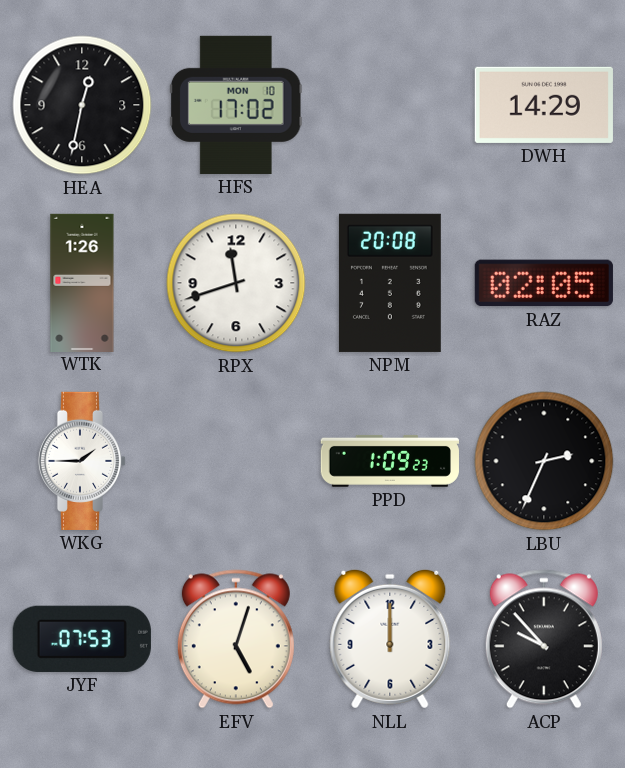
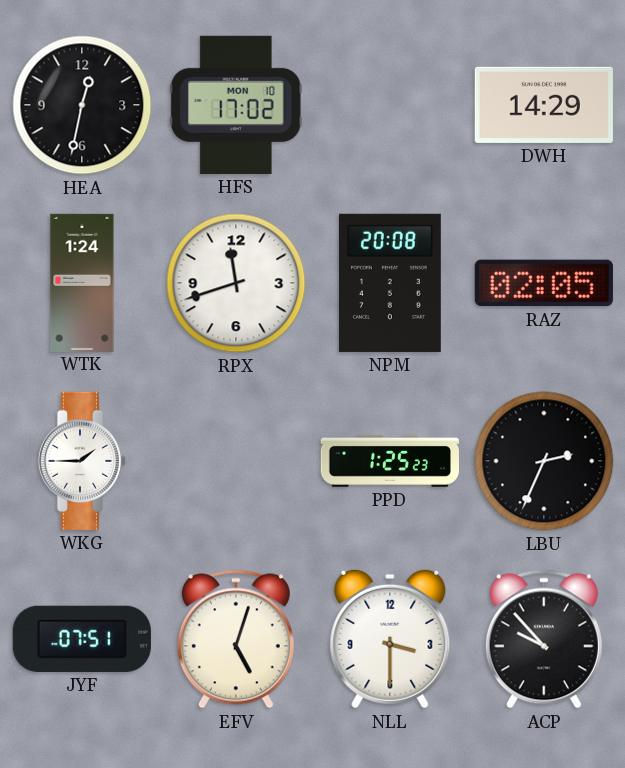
WTK: 1:26 -> 1:24 (82, 282)
PPD: 1:09 -> 1:25 (390, 461)
JYF: 07:53 -> 07:51 (82, 639)
NLL: 12:00 -> 3:30 (390, 639)
